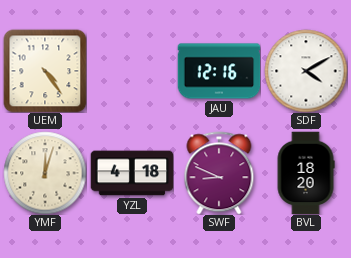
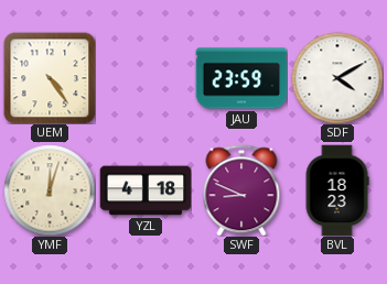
JAU: 12:16 -> 23:59 (241, 78)
BVL: 18:20 -> 18:23 (337, 190)
